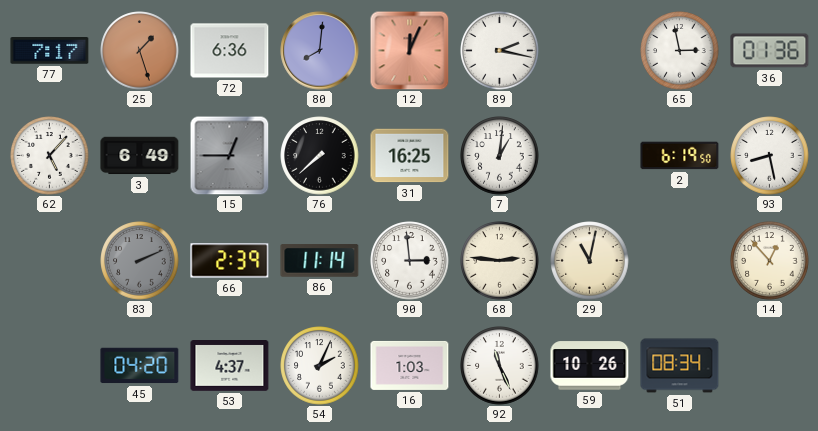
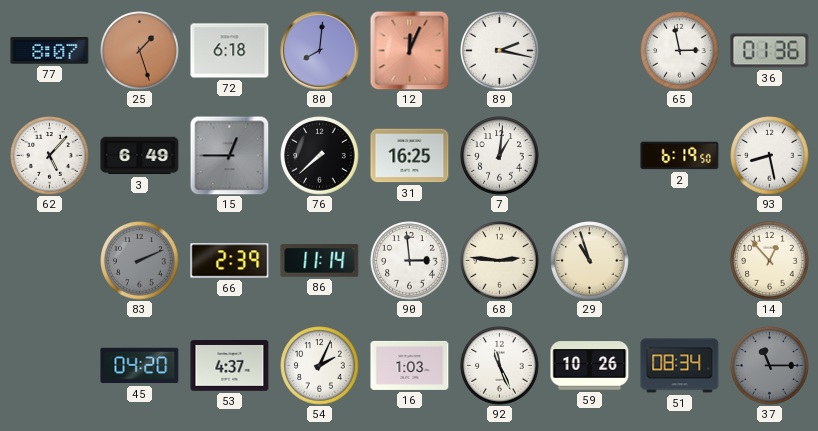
77: 7:17 -> 8:07 (50, 51)
72: 6:36 -> 6:18 (230, 51)
29: 11:02 -> 10:57 (590, 261)
37: none -> 11:15 (770, 366)
